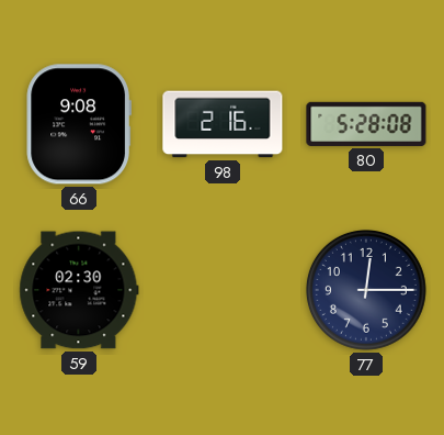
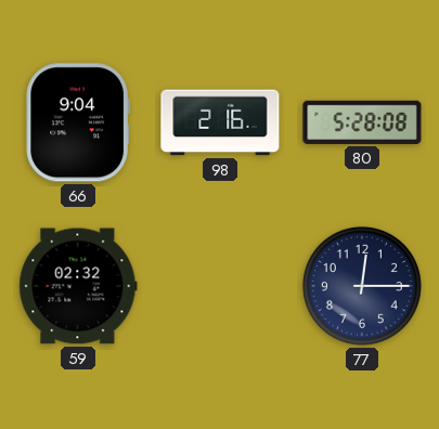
66: 9:08 -> 9:04 (77, 122)
59: 02:30 -> 02:32 (78, 286)
